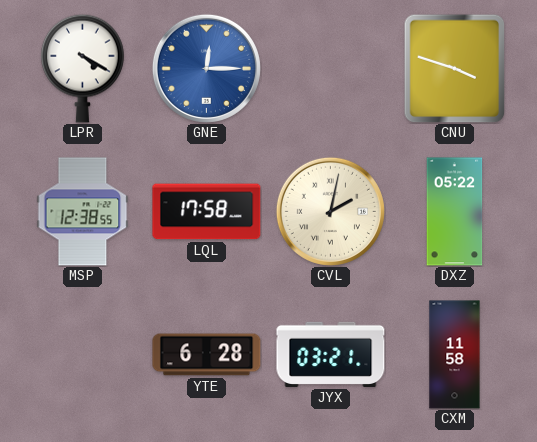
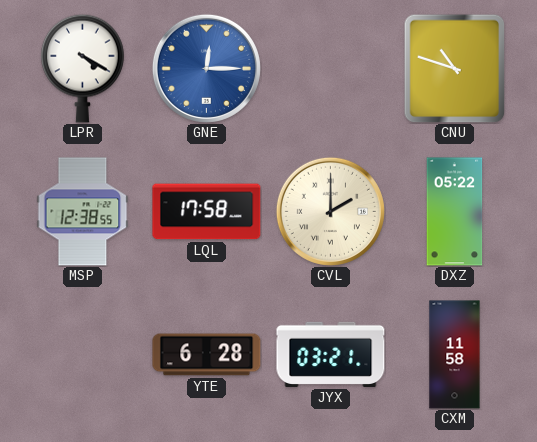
CNU: 3:48 -> 10:48 (455, 68)
CVL: 2:02 -> 2:00 (330, 211)
